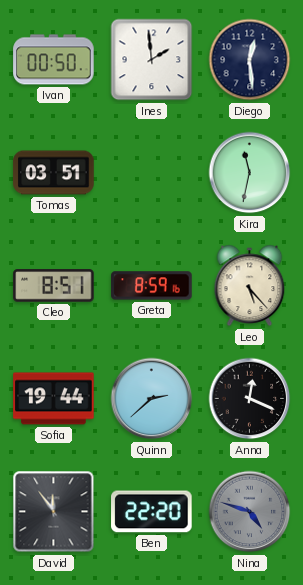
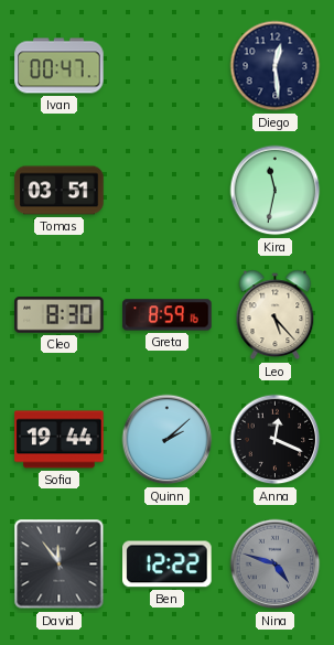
Ivan: 00:50 -> 00:47 (60, 66)
Ines: 1:59 -> none (152, 60)
Cleo: 8:51 -> 8:30 (60, 315)
Quinn: 2:38 -> 2:08 (168, 440)
Ben: 22:20 -> 12:22 (168, 565)
